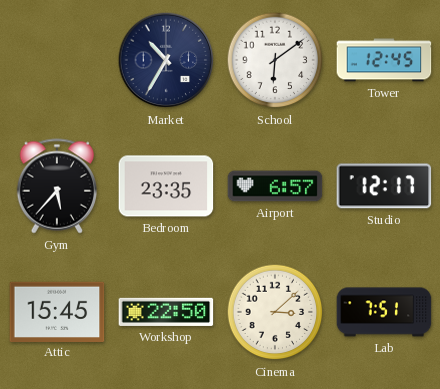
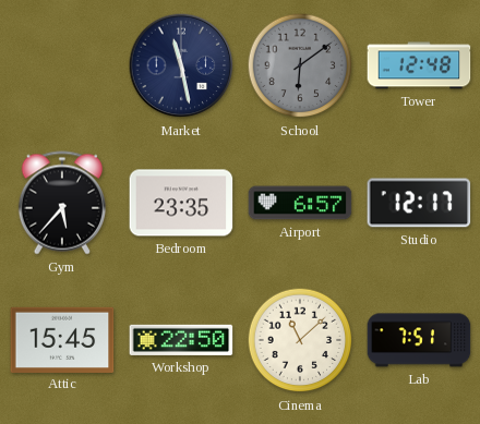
Market: 10:35 -> 11:28 (181, 65)
School dial: white -> grey (300, 65)
Tower: 12:45 -> 12:48 (419, 65)
Cinema: 3:08 -> 11:08 (300, 340)
